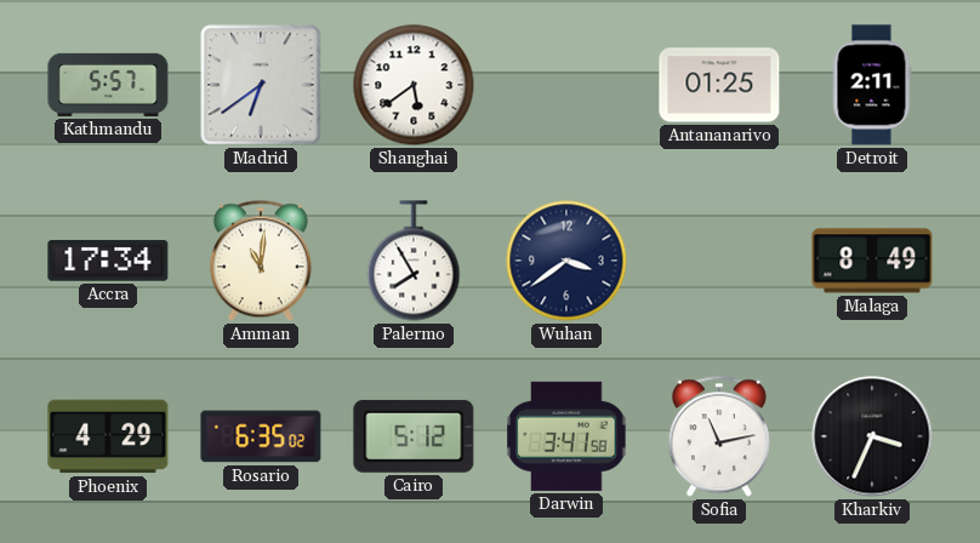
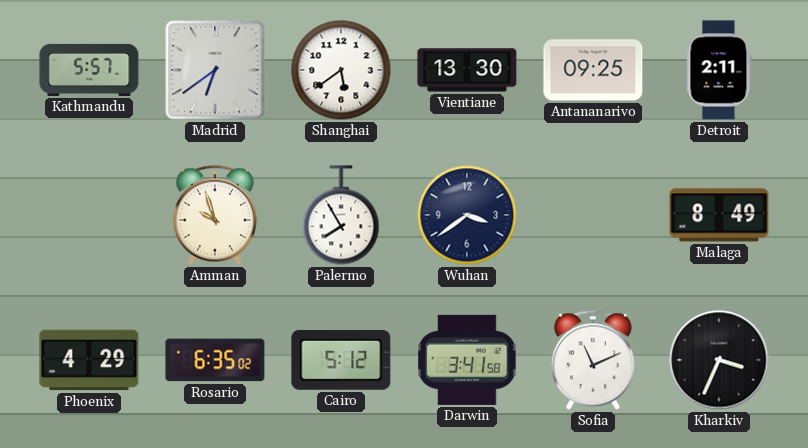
Vientiane: none -> 13:30 (467, 70)
Antananarivo: 01:25 -> 09:25 (593, 70)
Accra: 17:34 -> none (108, 261)
Amman: 11:01 -> 9:57 (215, 215)
Sofia: 11:13 -> 11:11 (593, 360)
